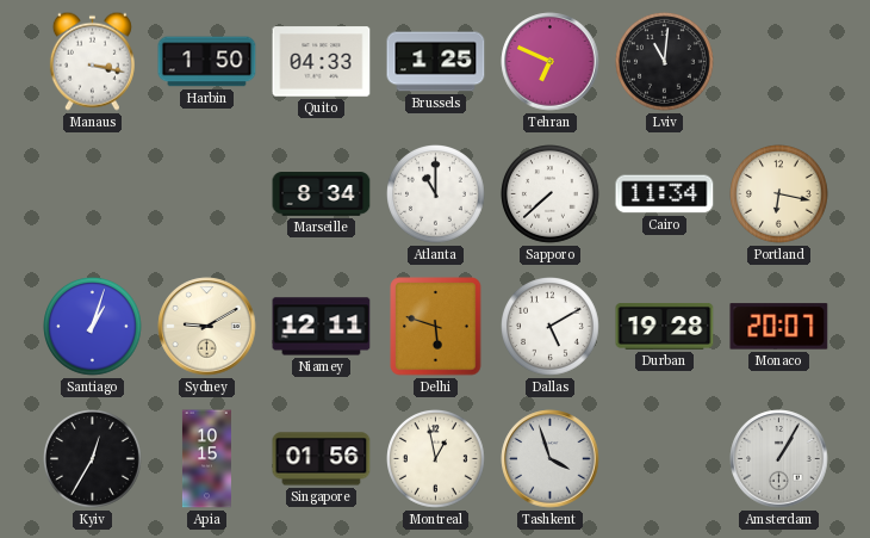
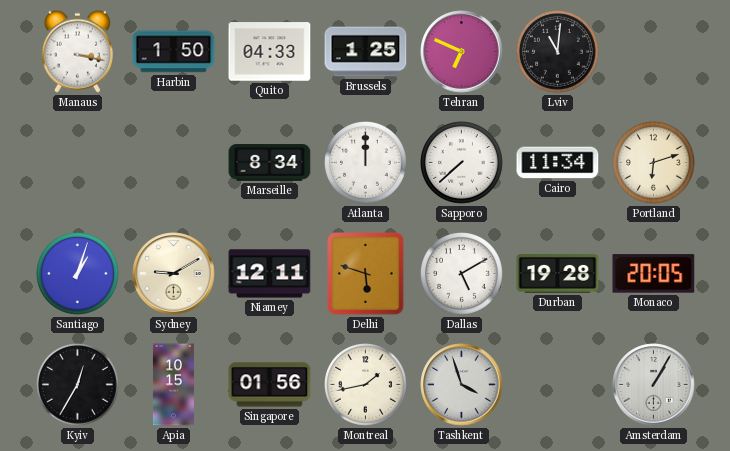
Atlanta: 11:00 -> 12:00 (366, 163)
Portland: 6:17 -> 6:12 (654, 163)
Monaco: 20:07 -> 20:05 (654, 274)
Montreal: 12:58 -> 1:43 (366, 385)
